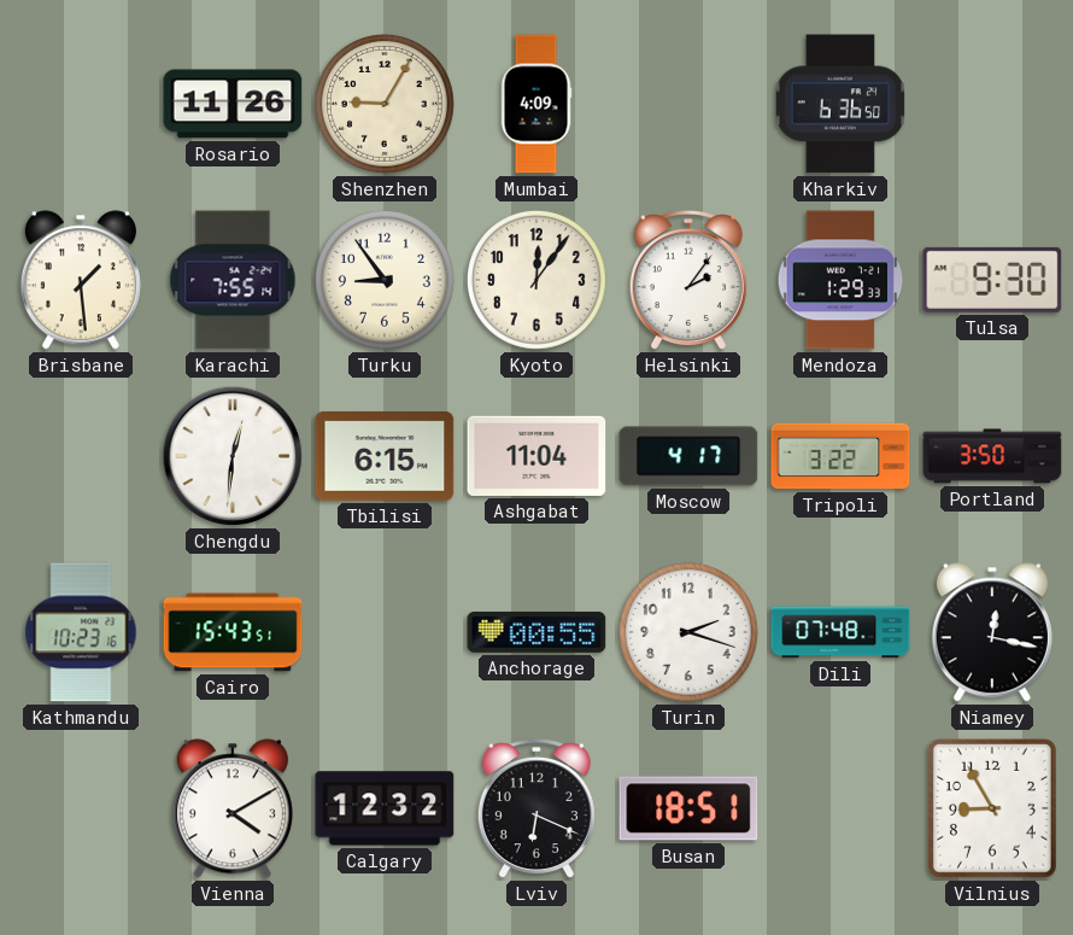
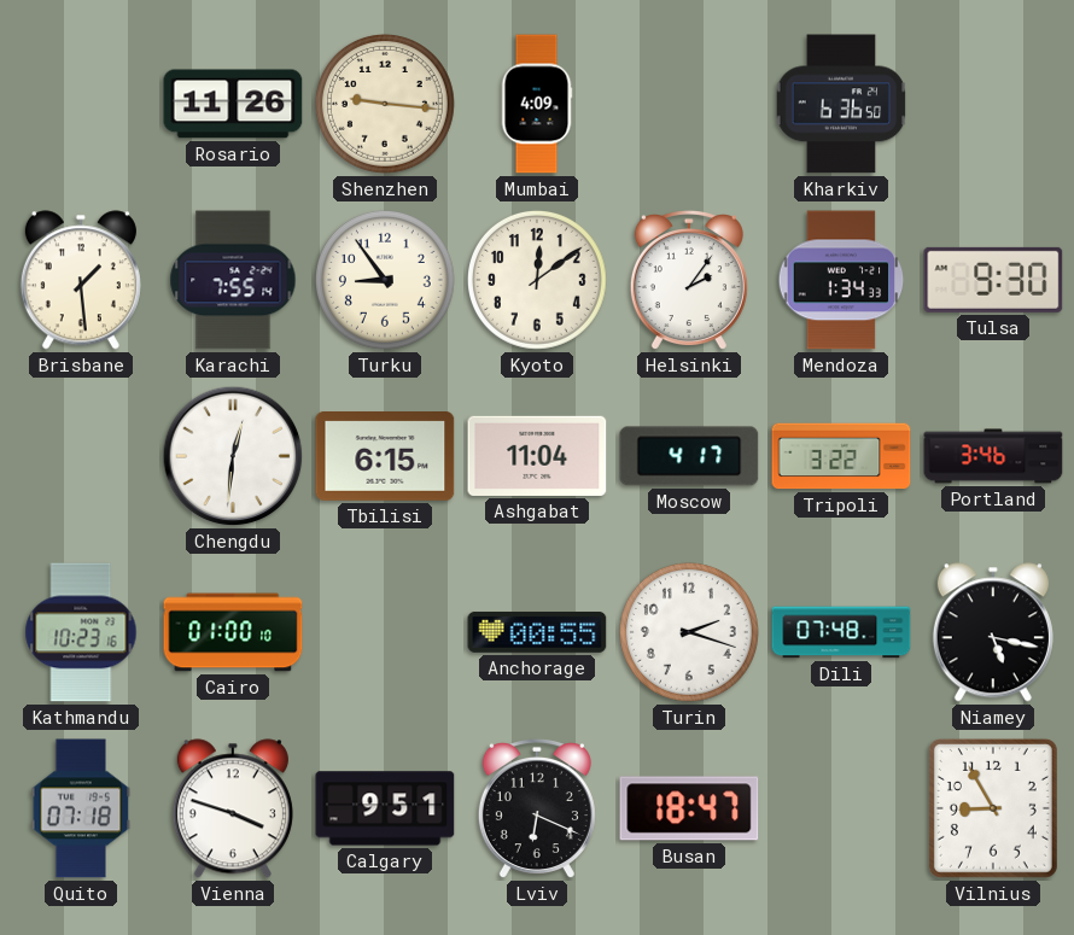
Shenzhen: 9:05 -> 9:16 (385, 104)
Kyoto: 12:06 -> 12:09 (537, 280)
Mendoza: 1:29 -> 1:34 (841, 280)
Portland: 3:50 -> 3:46 (993, 456)
Cairo: 15:43 -> 01:00 (233, 632)
Niamey: 12:17 -> 5:17 (993, 632)
Quito: none -> 07:18 (81, 808)
Vienna: 4:10 -> 3:48 (233, 808)
Calgary: 12:32 -> 9:51 (385, 808)
Busan: 18:51 -> 18:47 (689, 808)
